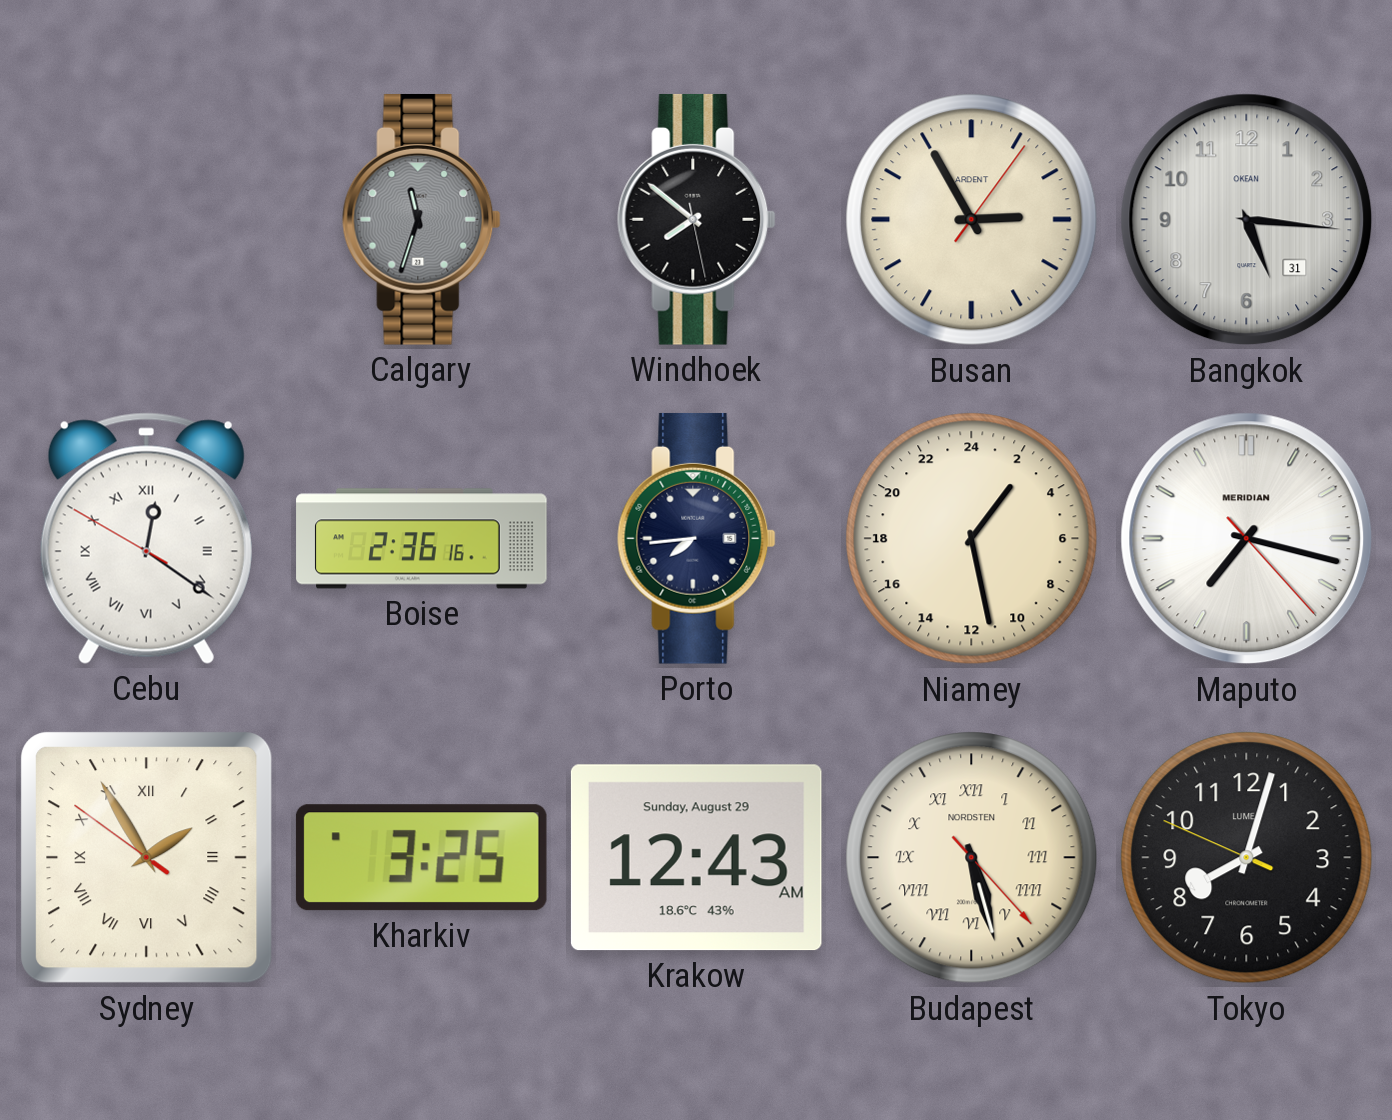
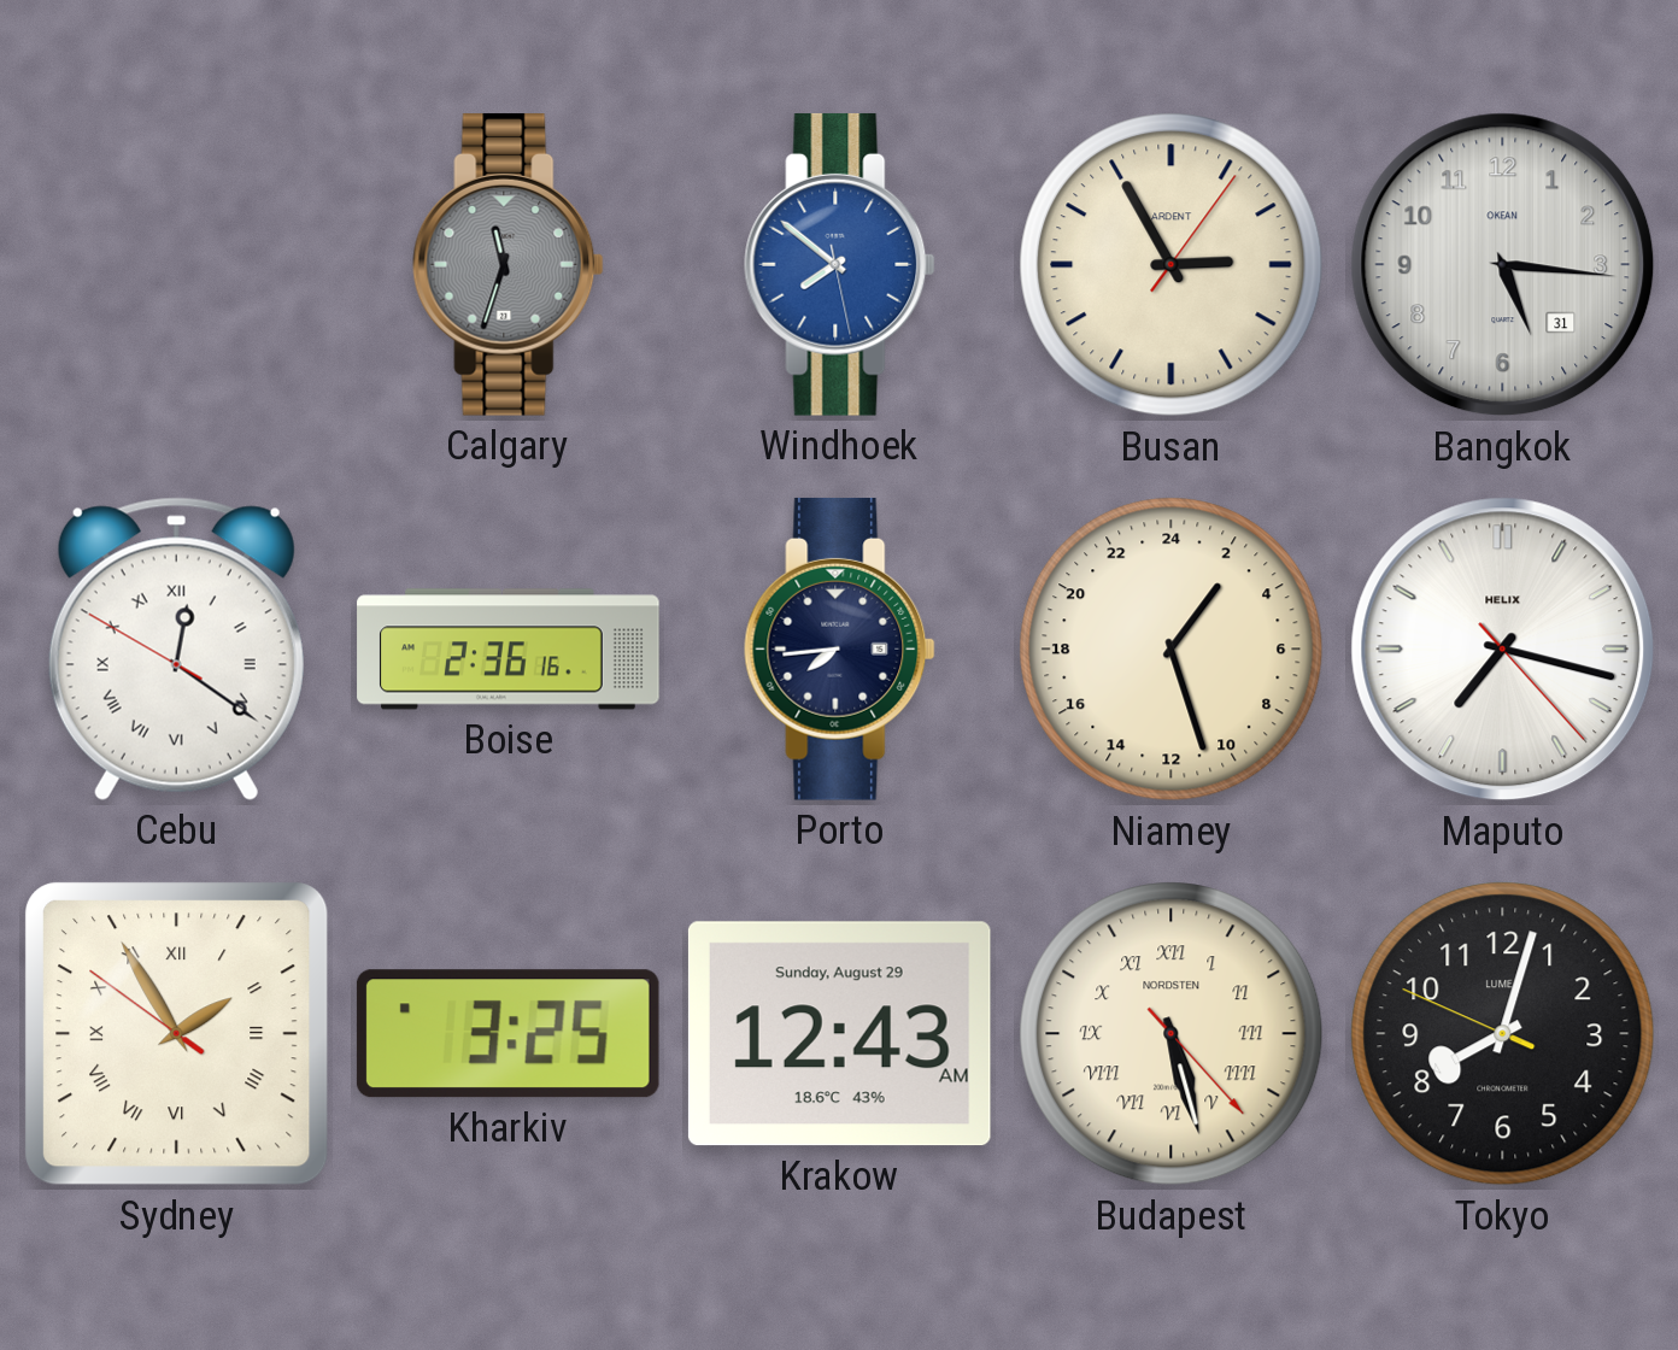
Windhoek dial: black -> blue (840, 264)
Niamey: 2:28 -> 2:27 (1172, 650)
Maputo brand: MERIDIAN -> HELIX (1503, 650)
